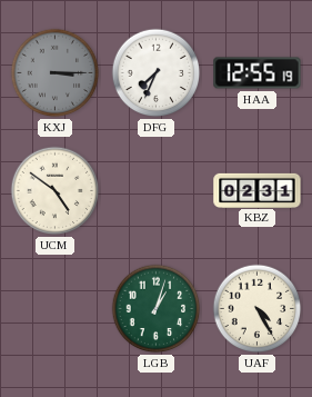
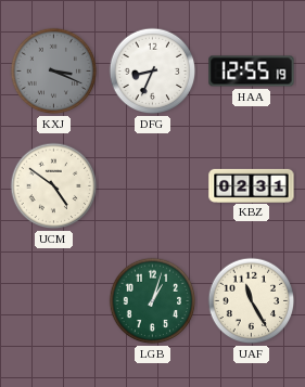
KXJ: 3:15 -> 3:19 (54, 72)
DFG: 7:34 -> 8:34 (153, 72)
UAF: 4:25 -> 11:25 (252, 301)
